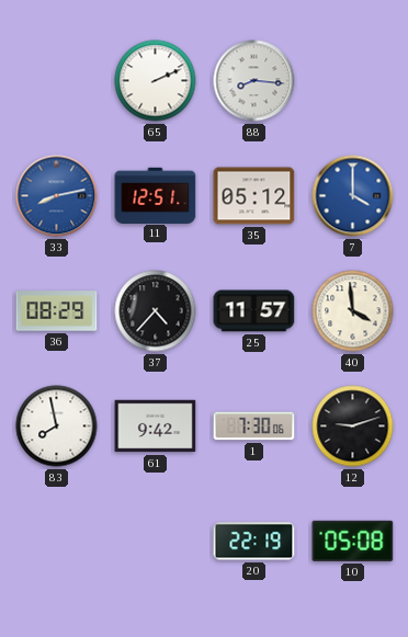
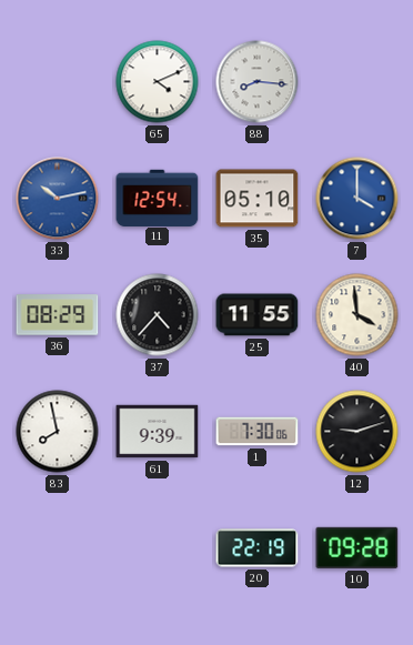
65: 2:11 -> 4:11 (158, 82)
33: 8:13 -> 10:13 (58, 199)
11: 12:51 -> 12:54 (158, 198)
35: 05:12 -> 05:10 (258, 199)
25: 11:57 -> 11:55 (258, 315)
61: 9:42 -> 9:39 (158, 432)
10: 05:08 -> 09:28 (357, 547)
